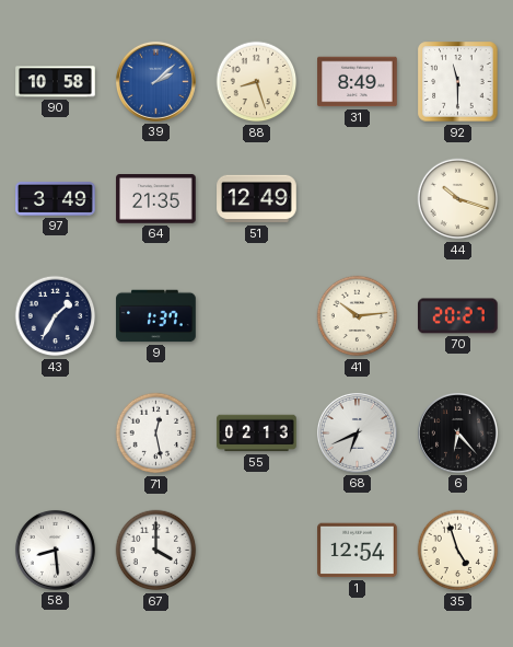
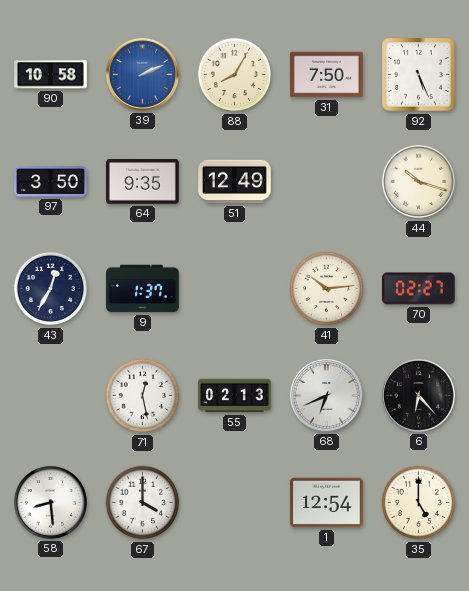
39: 2:08 -> 2:11 (142, 74)
88: 8:27 -> 8:05 (235, 75)
31: 8:49 -> 7:50 (327, 75)
92: 11:30 -> 5:26 (419, 75)
97: 3:49 -> 3:50 (51, 182)
64: 21:35 -> 9:35 (143, 182)
43: 1:35 -> 12:35 (51, 289)
70: 20:27 -> 02:27 (419, 289)
35: 4:57 -> 5:00 (419, 503)
